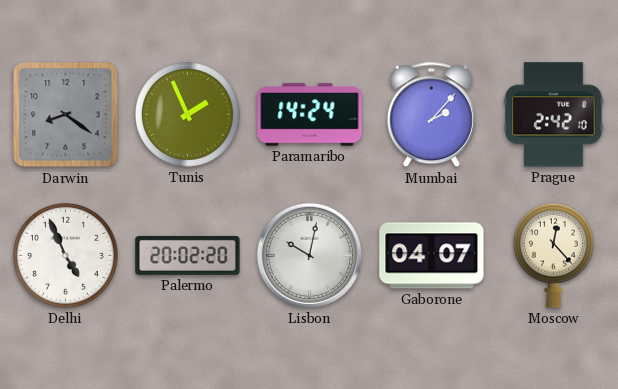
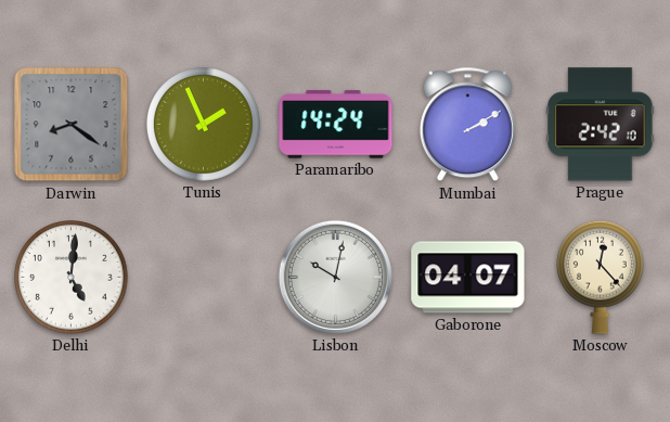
Mumbai: 2:07 -> 2:10 (467, 125)
Delhi: 4:56 -> 5:01 (72, 278)
Palermo: 20:02 -> none (188, 255)
